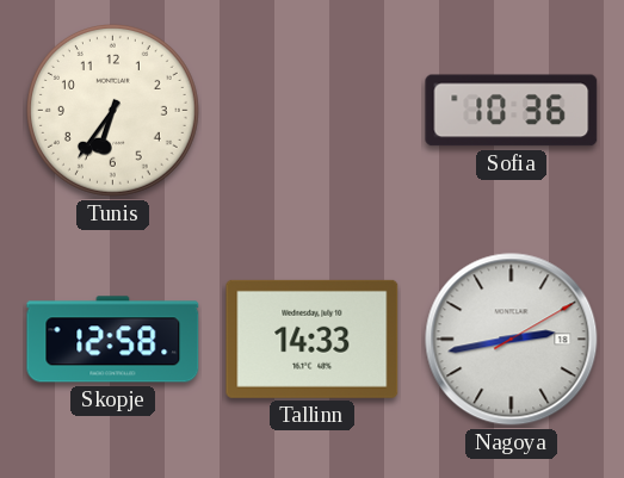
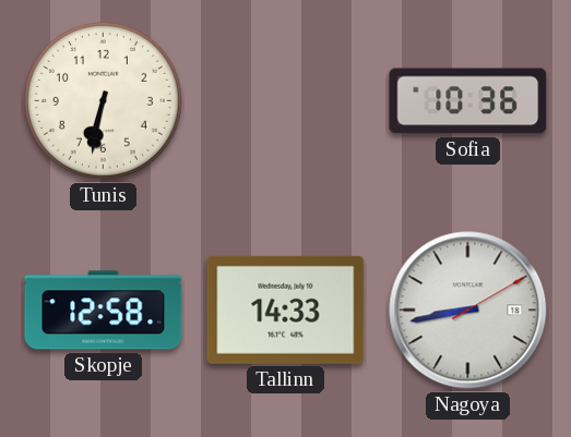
Tunis: 6:36 -> 6:32 (104, 101)
Nagoya: 2:43 -> 8:43 (468, 311)
